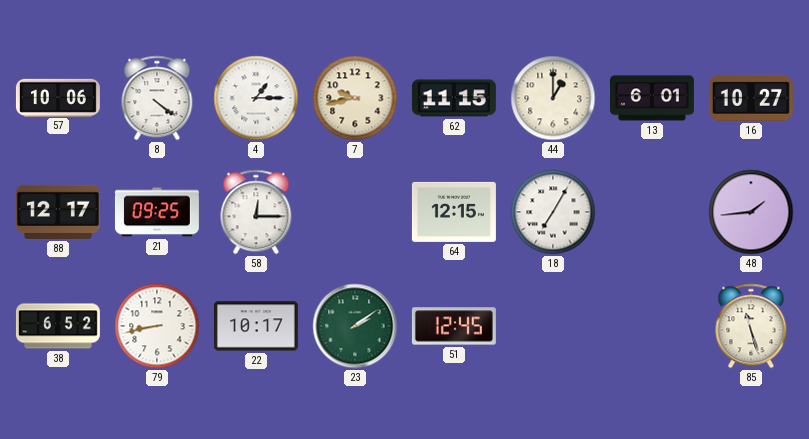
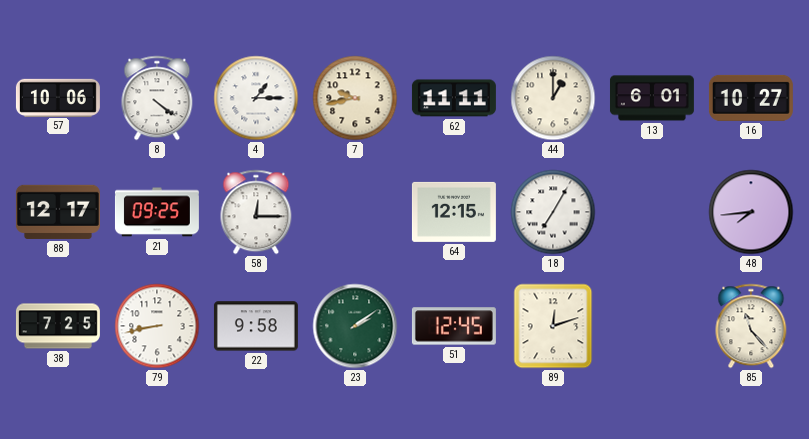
62: 11:15 -> 11:11 (454, 98)
48: 1:44 -> 7:44 (751, 212)
38: 6:52 -> 7:25 (58, 326)
22: 10:17 -> 9:58 (256, 326)
89: none -> 12:12 (553, 326)
85: 11:27 -> 11:23 (751, 326)
